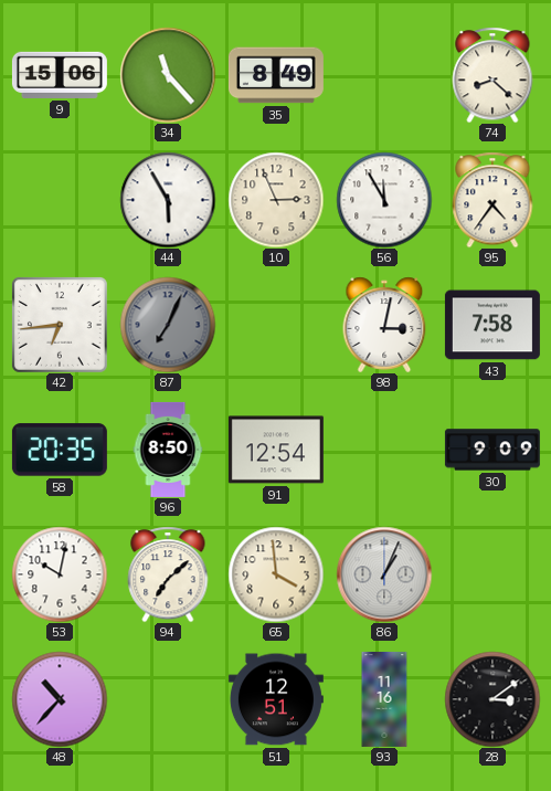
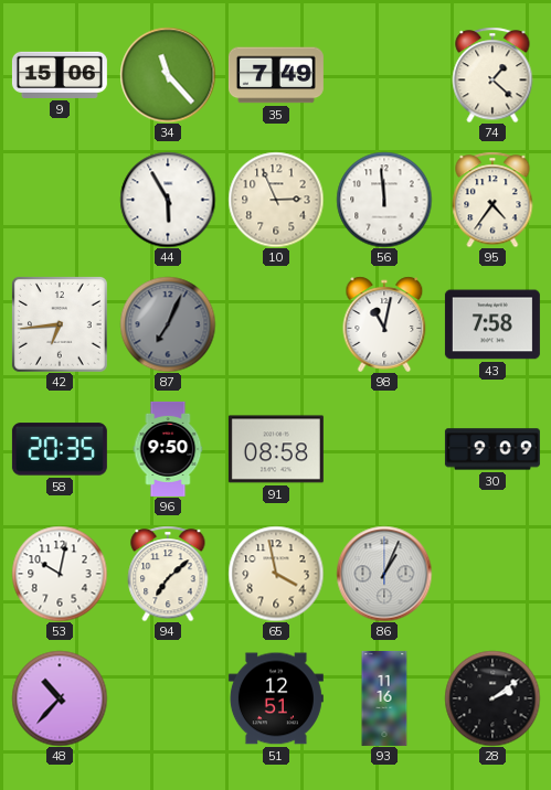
35: 8:49 -> 7:49 (276, 75)
74: 8:22 -> 1:22 (492, 75)
56: 11:55 -> 11:59 (384, 200)
98: 3:02 -> 11:02 (384, 324)
96: 8:50 -> 9:50 (168, 449)
91: 12:54 -> 08:58 (276, 449)
65: 3:59 -> 3:58 (276, 574)
28: 3:09 -> 2:09 (492, 698)
